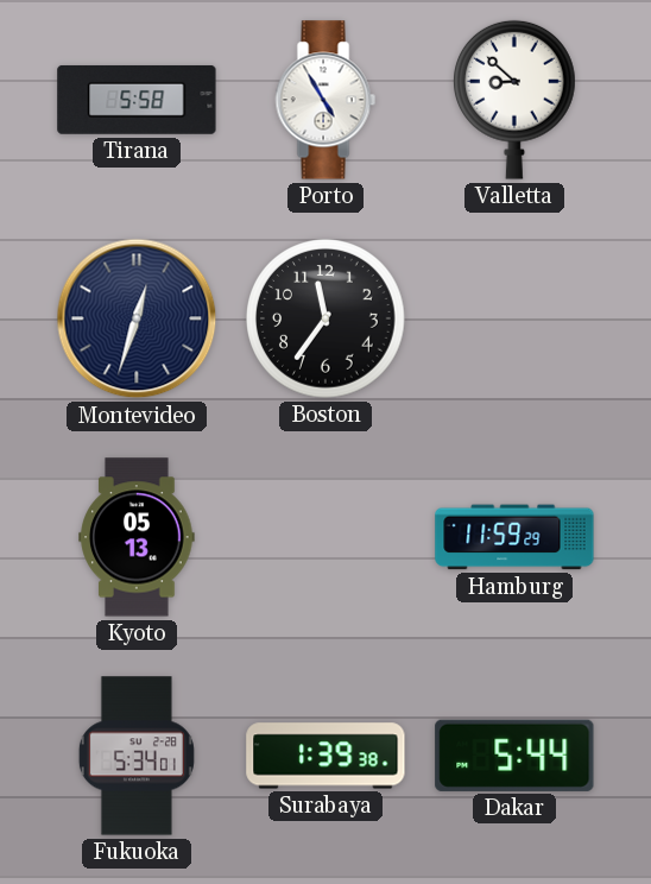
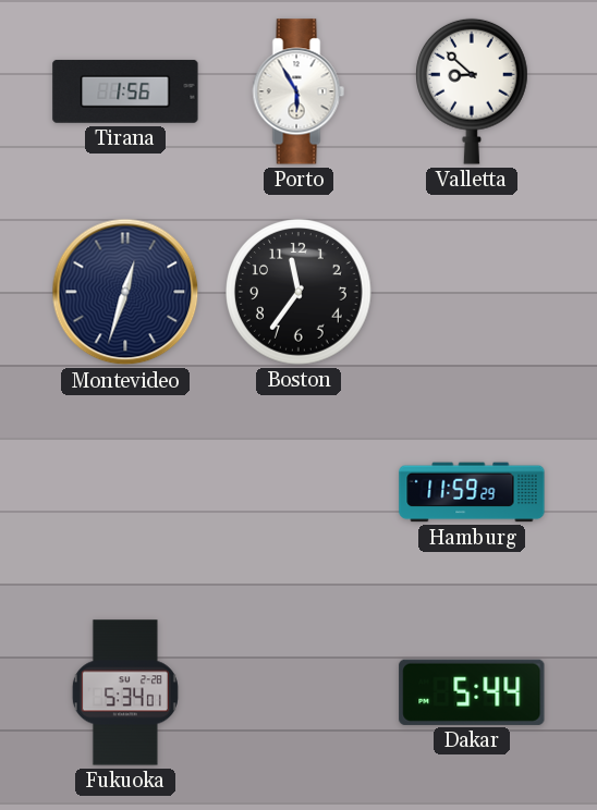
Tirana: 5:58 -> 1:56 (125, 91)
Porto: 4:55 -> 5:55 (298, 91)
Kyoto: 05:13 -> none (137, 537)
Surabaya: 1:39 -> none (325, 756)
